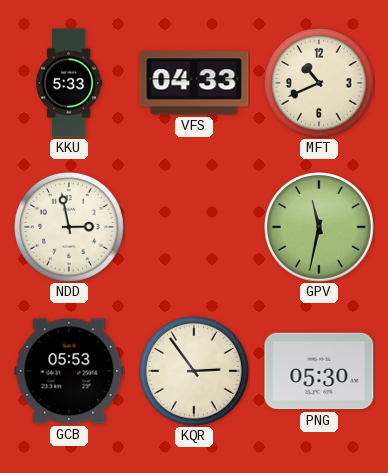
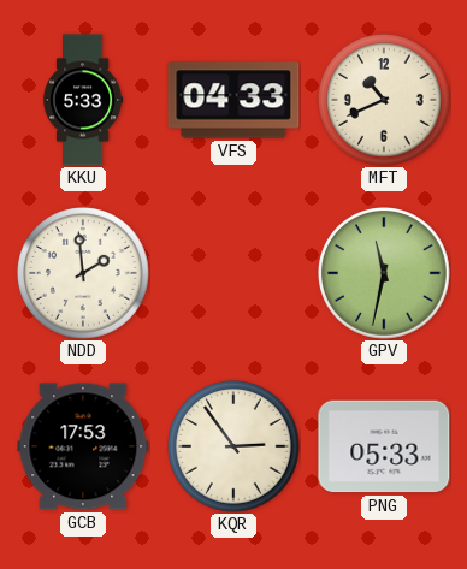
NDD: 2:58 -> 1:59 (84, 274)
GCB: 05:53 -> 17:53 (83, 446)
PNG: 05:30 -> 05:33 (384, 446)
